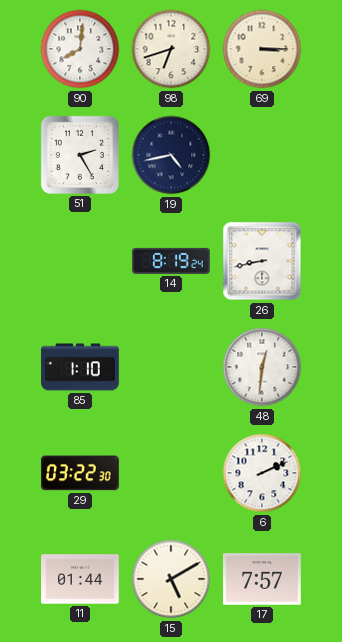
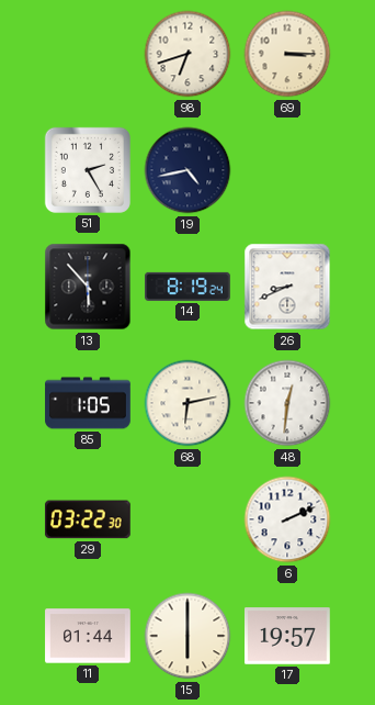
90: 8:01 -> none (80, 49)
13: none -> 5:53 (88, 287)
26: 8:43 -> 8:41 (287, 287)
85: 1:10 -> 1:05 (88, 403)
68: none -> 6:13 (187, 403)
15: 5:10 -> 6:00 (187, 636)
17: 7:57 -> 19:57 (288, 636)
